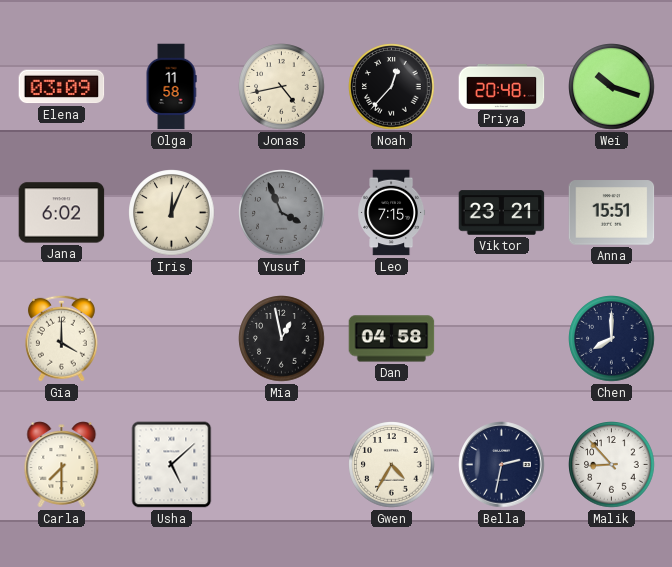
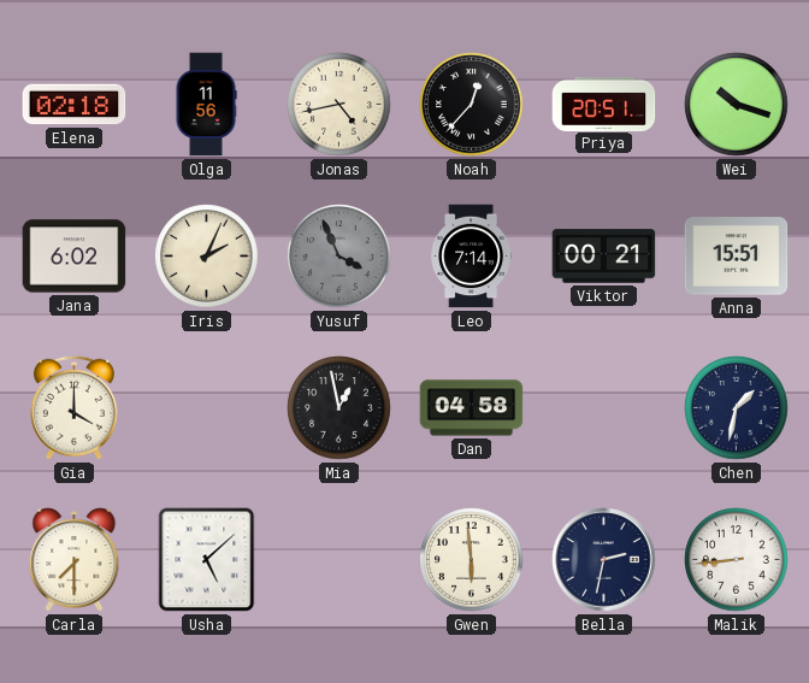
Elena: 03:09 -> 02:18 (75, 105)
Olga: 11:58 -> 11:56 (206, 105)
Priya: 20:48 -> 20:51 (604, 104)
Iris: 12:04 -> 2:04 (207, 257)
Leo: 7:15 -> 7:14 (472, 257)
Viktor: 23:21 -> 00:21 (604, 257)
Chen: 8:00 -> 1:32 (737, 408)
Gwen: 4:35 -> 5:59 (472, 560)
Malik: 8:53 -> 8:44 (737, 560)
